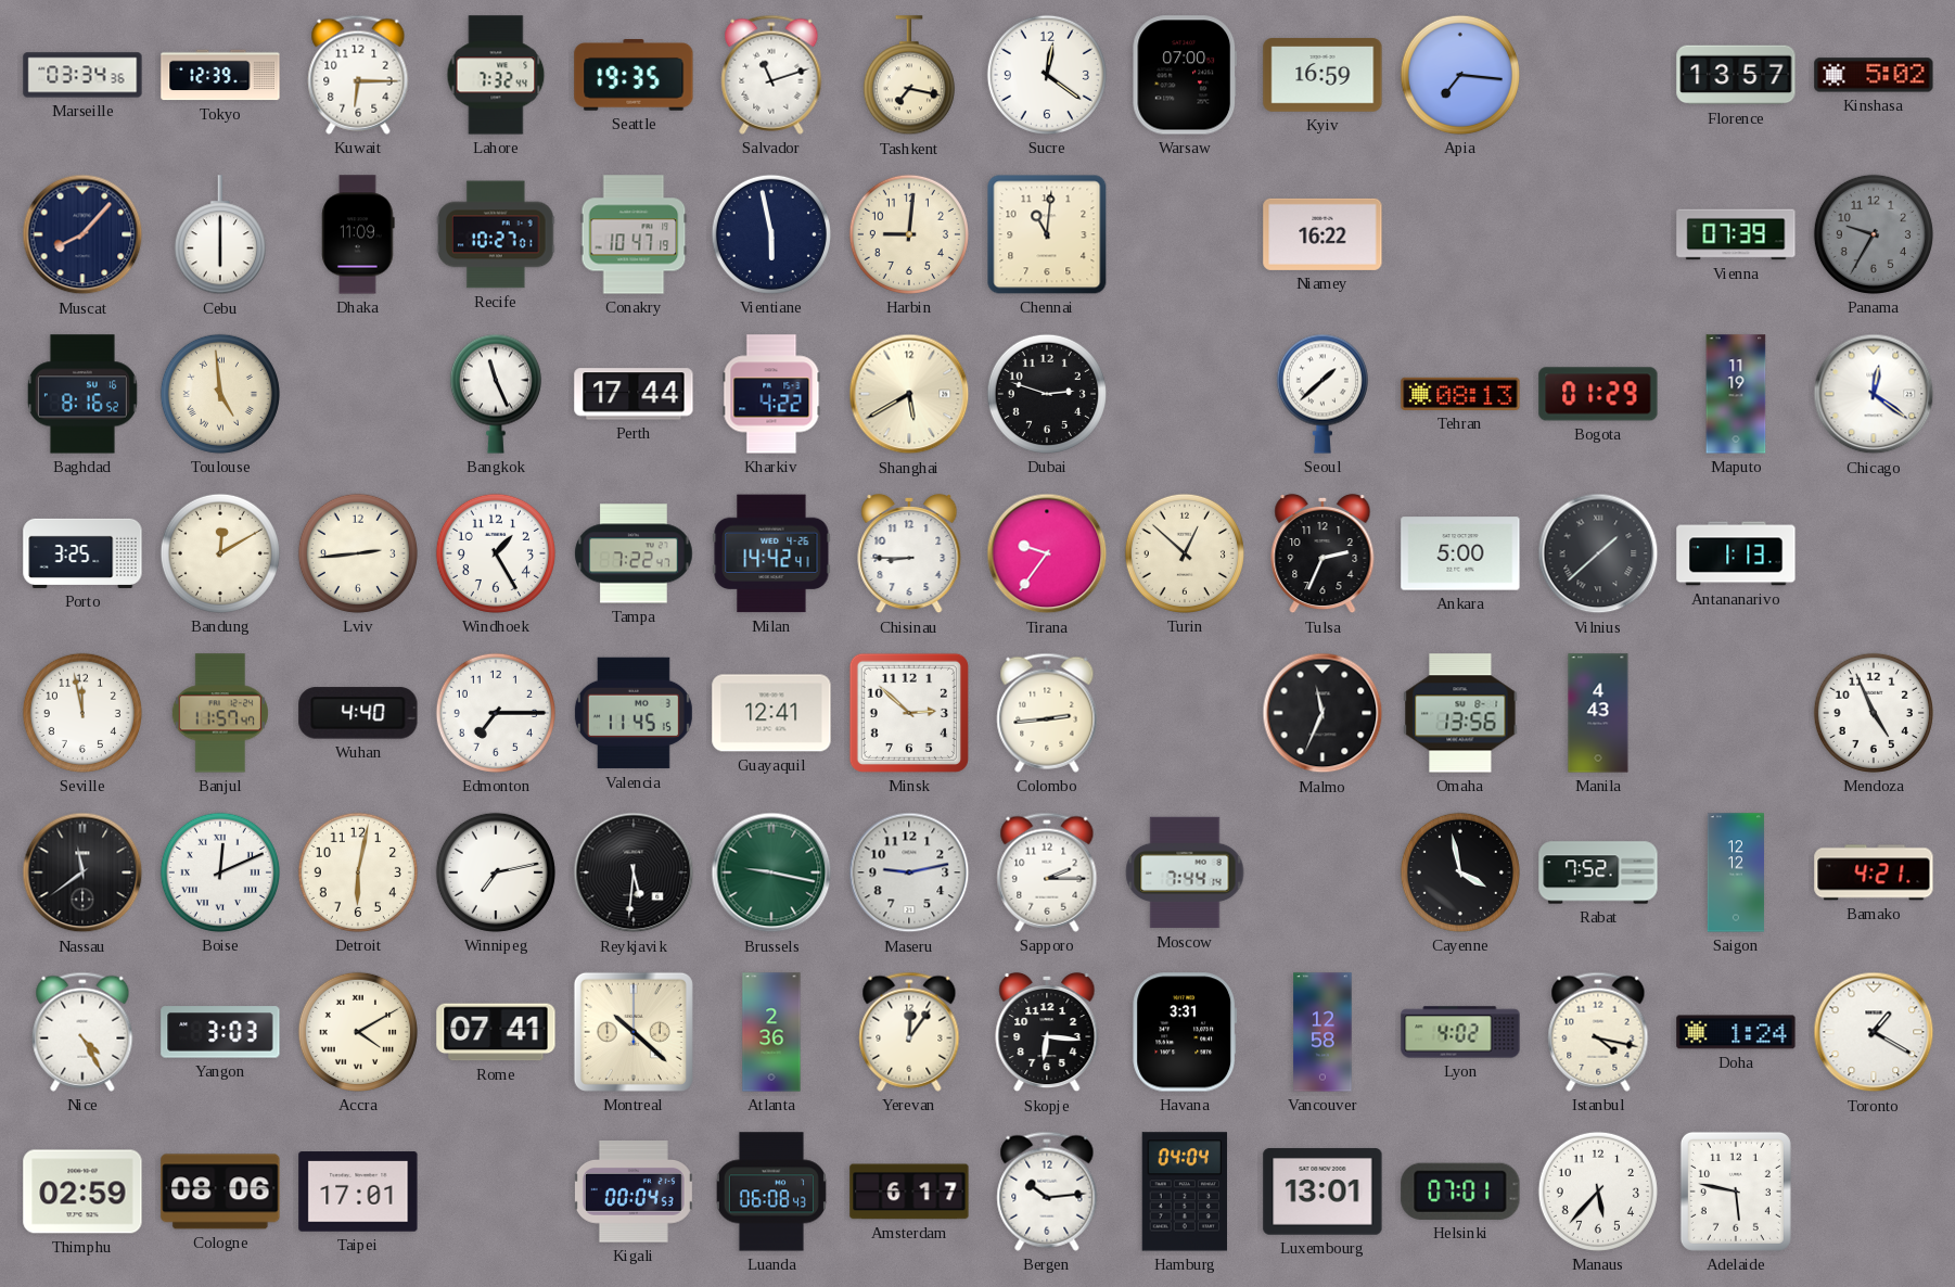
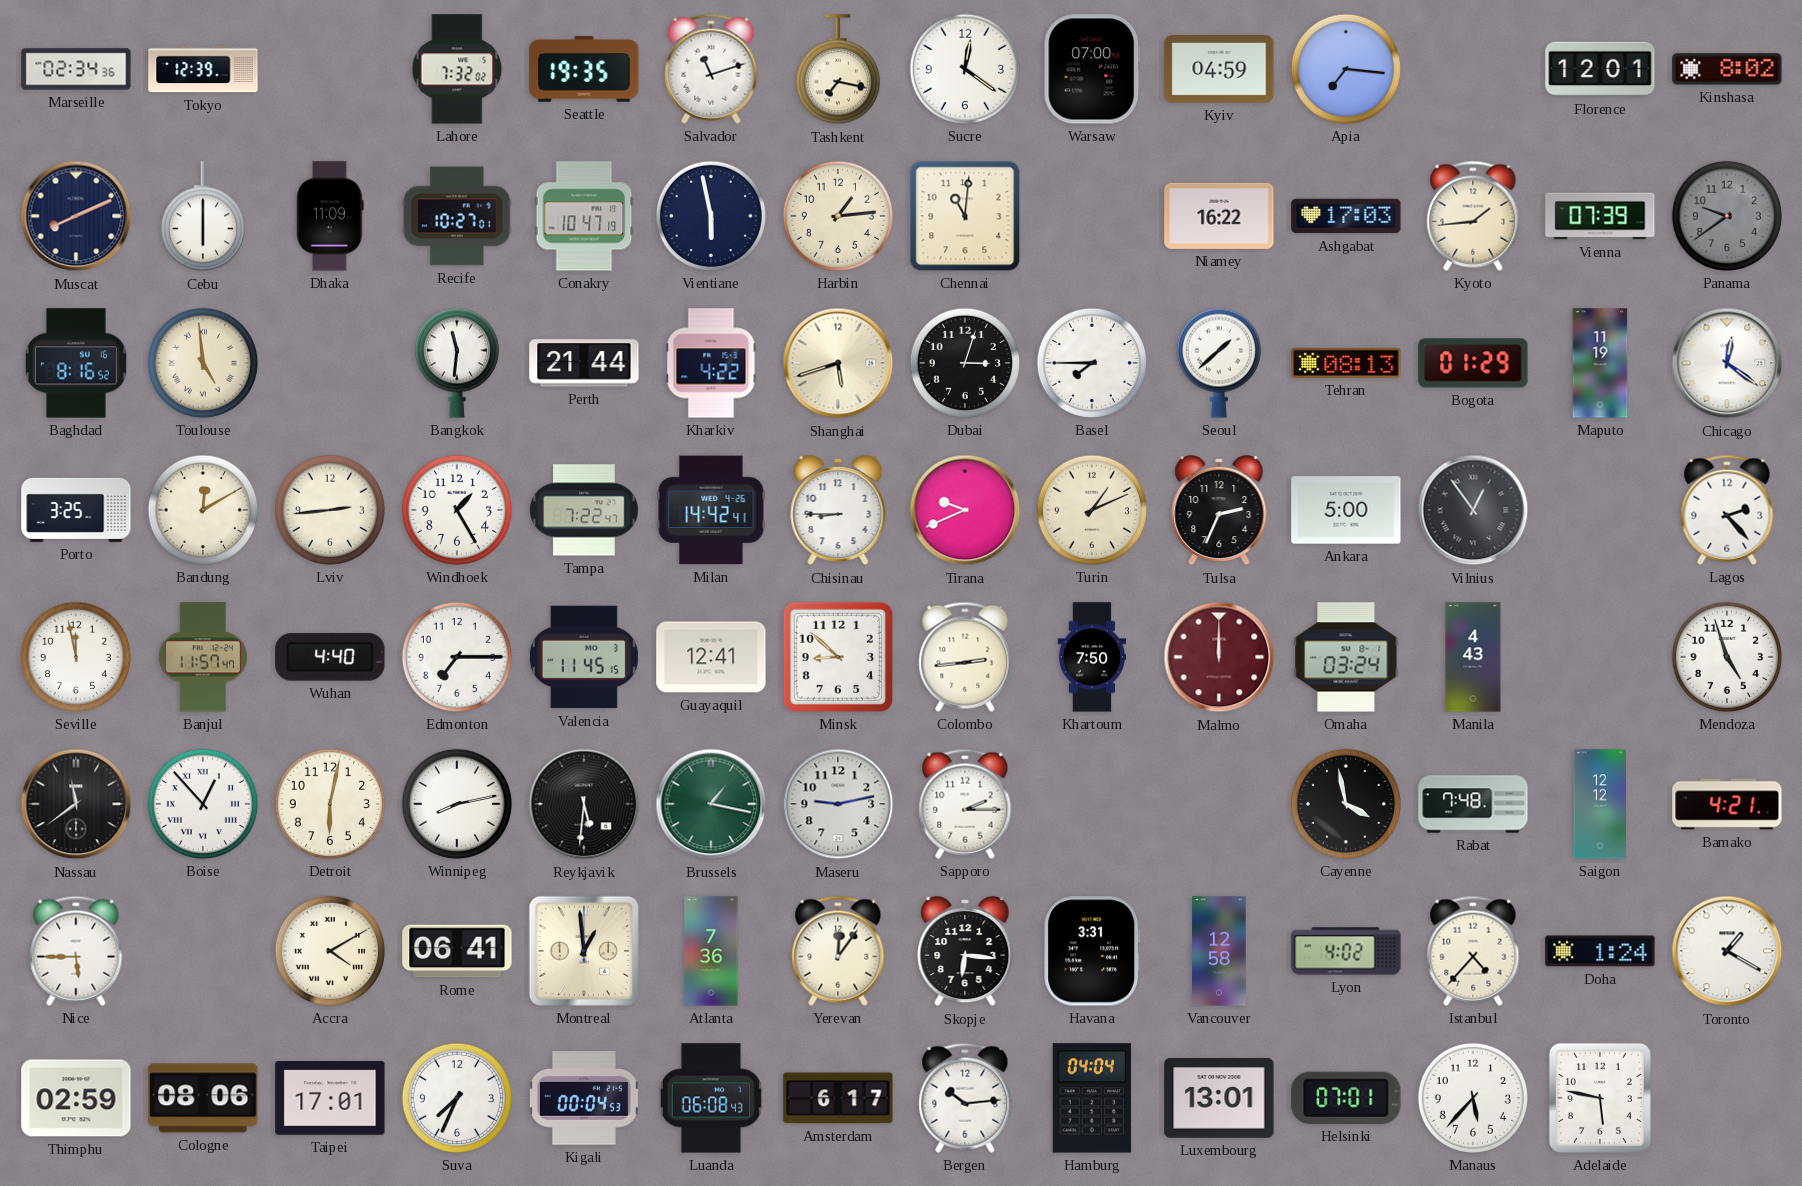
Marseille: 03:34 -> 02:34 (76, 69)
Kuwait: 6:15 -> none (358, 75)
Lahore: 7:32:44 -> 7:32:02 (457, 69)
Kyiv: 16:59 -> 04:59 (1219, 69)
Florence: 13:57 -> 12:01 (1600, 69)
Kinshasa: 5:02 -> 8:02 (1727, 69)
Muscat: 8:07 -> 8:11 (76, 216)
Harbin: 9:01 -> 1:14 (838, 216)
Ashgabat: none -> 17:03 (1346, 216)
Kyoto: none -> 1:44 (1473, 216)
Panama: 9:35 -> 9:39 (1727, 216)
Bangkok: 11:26 -> 11:31 (457, 363)
Perth: 17:44 -> 21:44 (584, 363)
Shanghai: 5:40 -> 5:42 (838, 363)
Dubai: 2:48 -> 3:03 (965, 363)
Basel: none -> 7:45 (1092, 363)
Tirana: 9:36 -> 9:41 (965, 510)
Turin: 12:52 -> 1:11 (1092, 510)
Vilnius: 1:38 -> 12:54 (1473, 510)
Antananarivo: 1:13 -> none (1736, 553)
Lagos: none -> 2:23 (1727, 510)
Minsk: 2:52 -> 8:52 (838, 657)
Khartoum: none -> 7:50 (1092, 657)
Malmo: 11:34 -> 12:00 (1219, 657)
Malmo dial: black -> burgundy (1219, 657)
Omaha: 13:56 -> 03:24 (1346, 657)
Mendoza: 4:56 -> 4:57 (1727, 657)
Boise: 12:11 -> 12:53 (203, 804)
Winnipeg: 7:13 -> 8:13 (457, 804)
Brussels: 9:17 -> 1:17 (711, 804)
Moscow: 7:44 -> none (1185, 872)
Rabat: 7:52 -> 7:48 (1473, 804)
Nice: 4:25 -> 5:45 (76, 951)
Yangon: 3:03 -> none (220, 1032)
Rome: 07:41 -> 06:41 (457, 951)
Montreal: 10:22 -> 12:59 (584, 951)
Atlanta: 2:36 -> 7:36 (711, 951)
Istanbul: 4:17 -> 4:37 (1473, 951)
Suva: none -> 7:34 (457, 1098)
